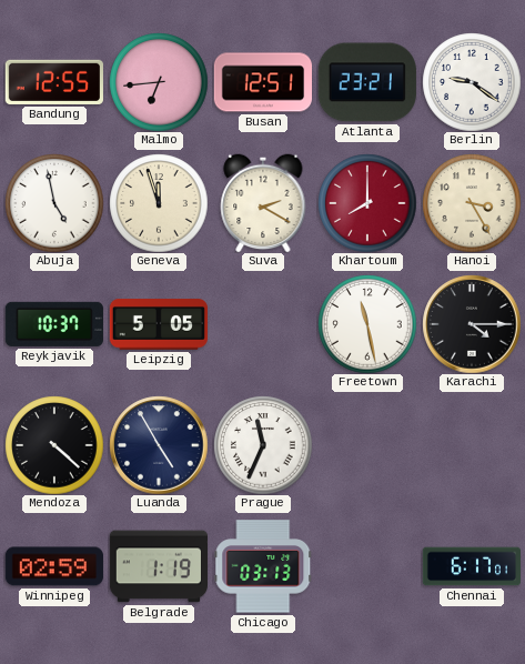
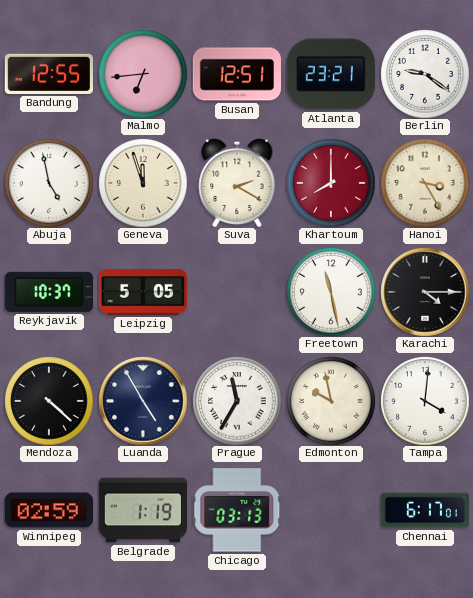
Prague: 11:34 -> 11:35 (237, 401)
Edmonton: none -> 9:58 (331, 401)
Tampa: none -> 4:01 (425, 401)
